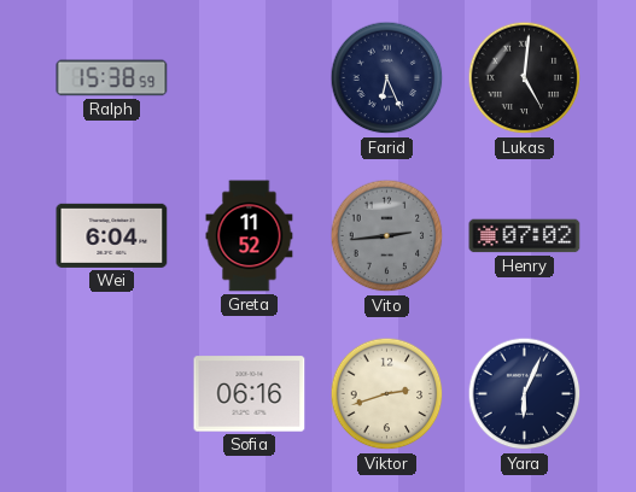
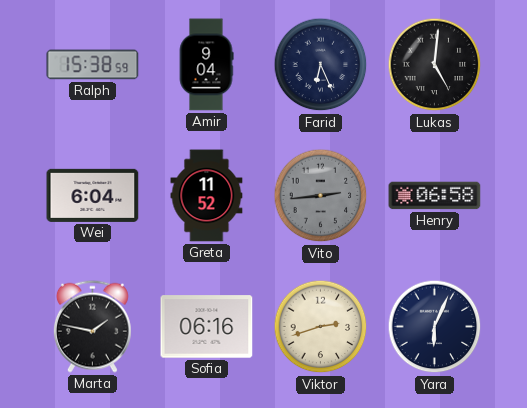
Amir: none -> 9:04 (206, 65)
Henry: 07:02 -> 06:58 (435, 196)
Marta: none -> 1:47 (92, 326)
